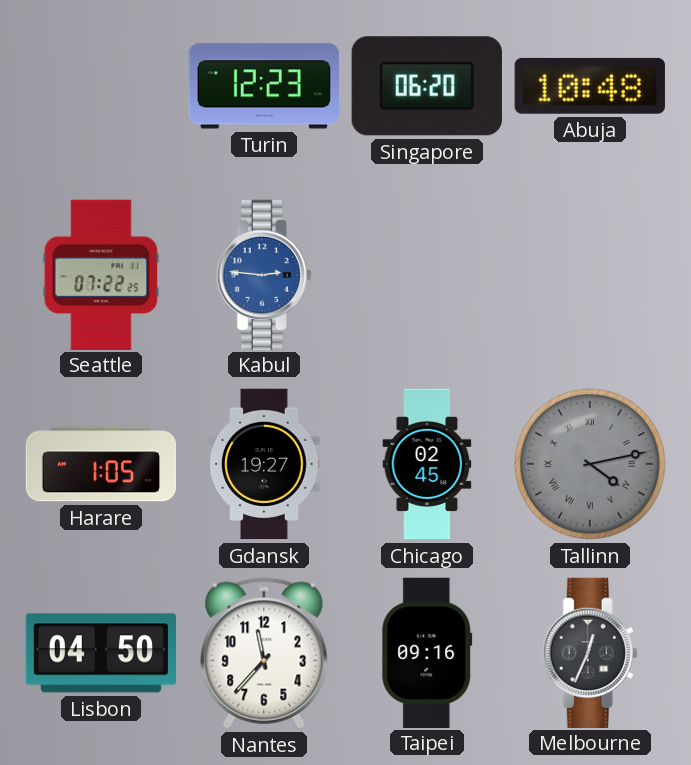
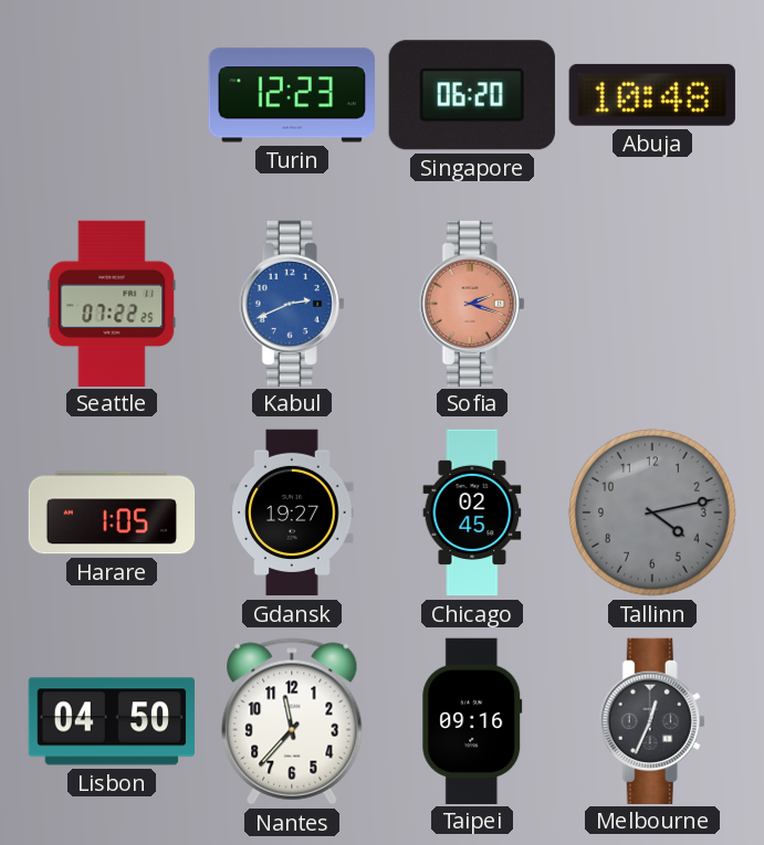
Kabul: 2:46 -> 2:41 (292, 303)
Sofia: none -> 2:18 (472, 303)
Tallinn numerals: Roman -> Arabic (653, 514)
